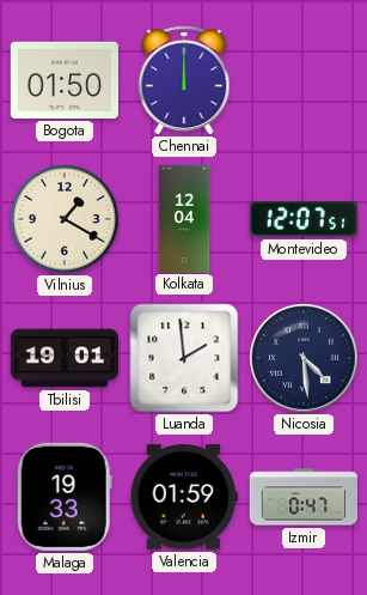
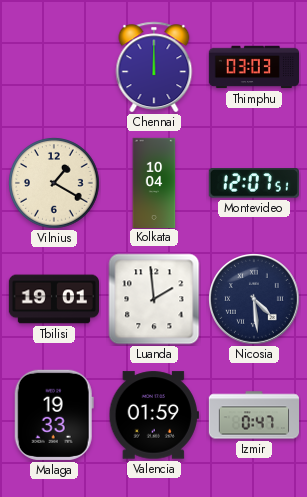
Bogota: 01:50 -> none (65, 80)
Thimphu: none -> 03:03 (253, 67)
Kolkata: 12:04 -> 10:04 (154, 182)
